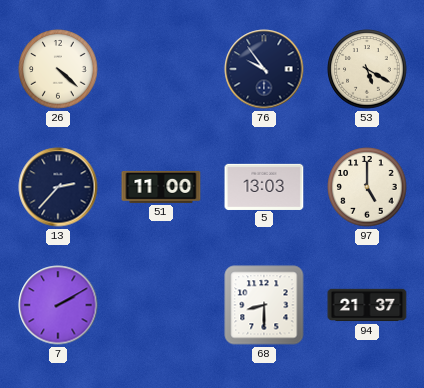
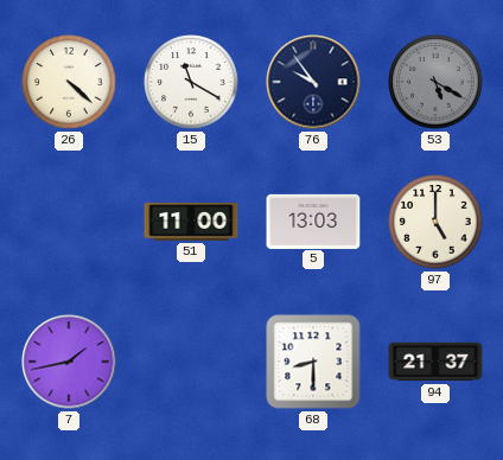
15: none -> 11:20 (191, 82)
53 dial: cream -> grey (435, 82)
13: 2:37 -> none (58, 187)
7: 2:10 -> 1:43 (69, 362)
